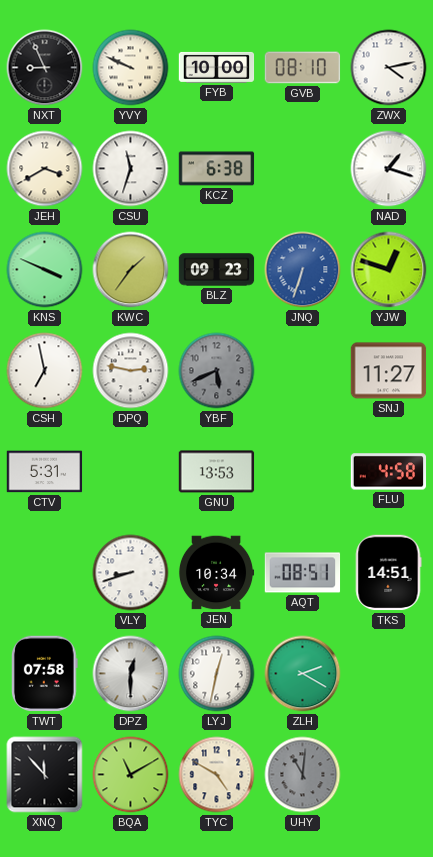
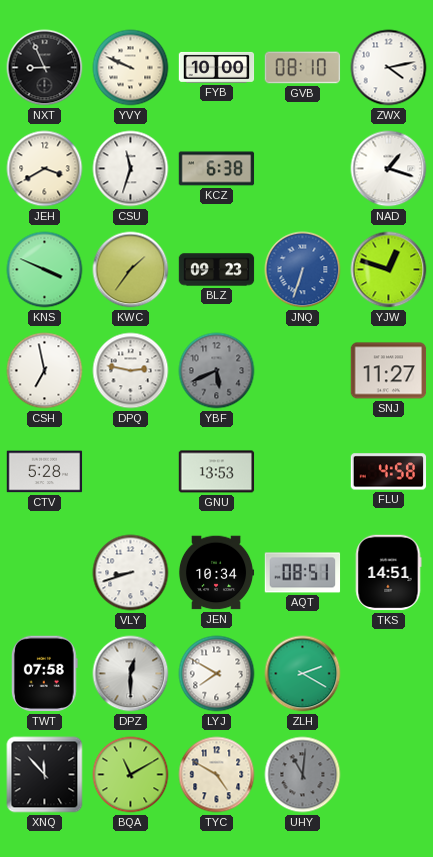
CTV: 5:31 -> 5:28 (45, 472)
LYJ: 12:32 -> 7:50 (217, 674)
